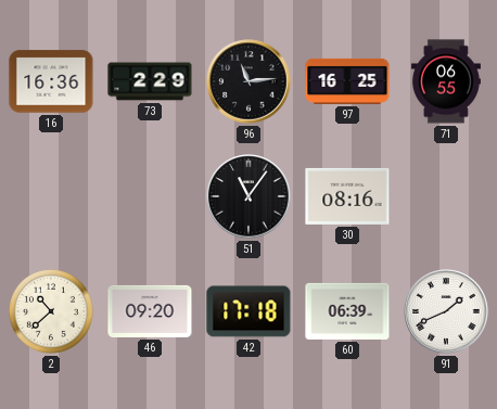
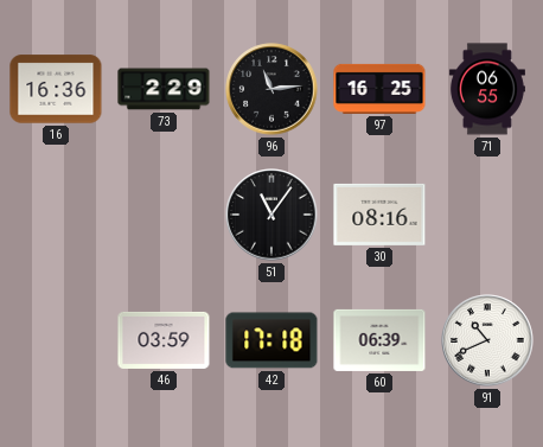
2: 10:38 -> none (51, 311)
46: 09:20 -> 03:59 (164, 340)
91: 1:41 -> 10:41 (487, 340)
